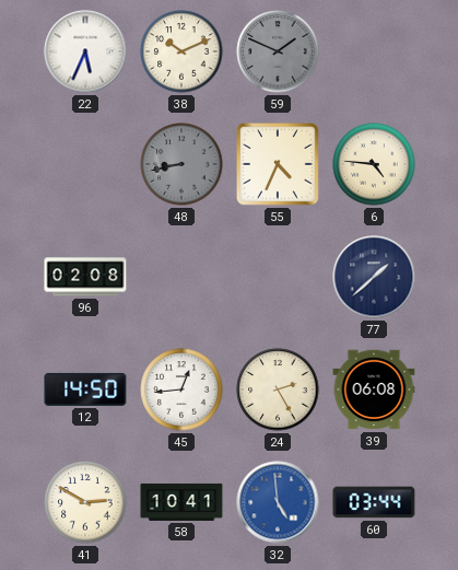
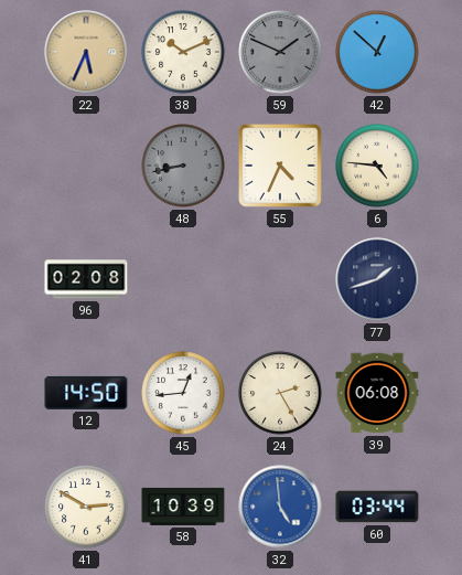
22 dial: white -> champagne (86, 52)
42: none -> 12:52 (377, 52)
77: 1:38 -> 1:42 (377, 279)
58: 10:41 -> 10:39 (183, 507)
